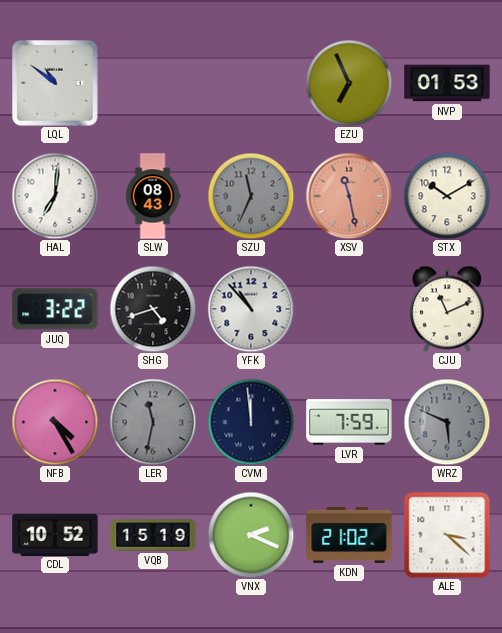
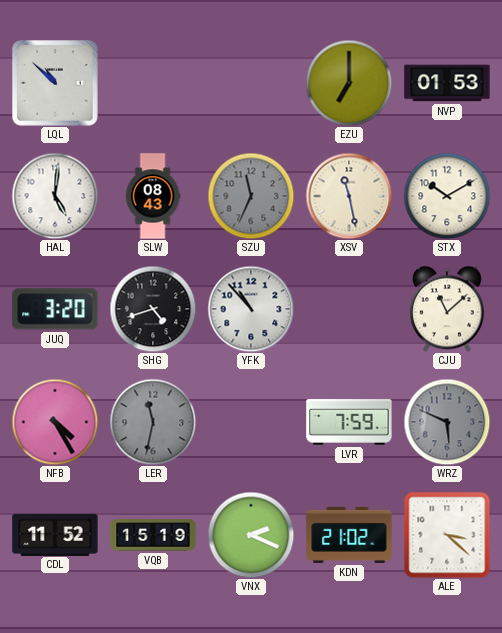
LQL: 10:51 -> 10:52 (56, 84)
EZU: 6:56 -> 7:00 (349, 83)
HAL: 7:01 -> 5:01 (55, 196)
XSV dial: salmon -> cream (349, 196)
JUQ: 3:22 -> 3:20 (55, 309)
CJU: 11:11 -> 11:08 (447, 309)
CVM: 11:59 -> none (251, 422)
CDL: 10:52 -> 11:52 (55, 534)
